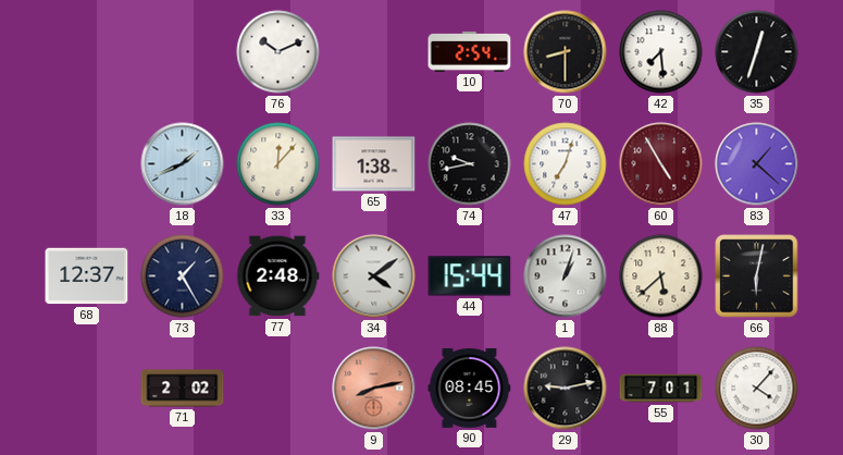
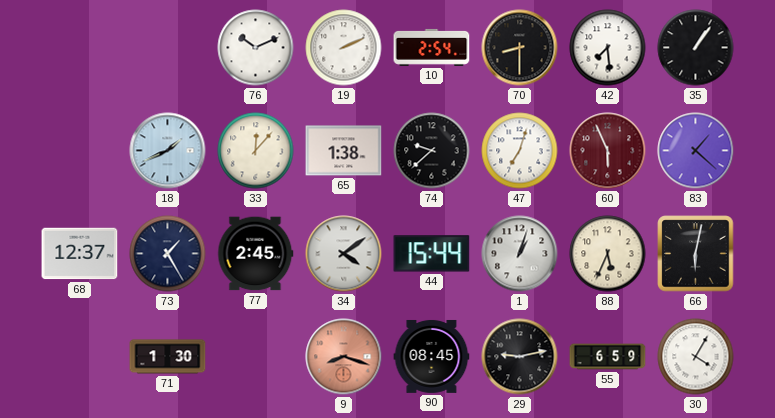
19: none -> 2:11 (344, 48)
35: 12:33 -> 1:06 (696, 48)
74: 9:43 -> 9:38 (432, 151)
60: 4:55 -> 5:56 (608, 151)
77: 2:48 -> 2:45 (256, 254)
88: 5:38 -> 5:34 (608, 254)
71: 2:02 -> 1:30 (168, 357)
9: 8:13 -> 8:18 (344, 357)
55: 7:01 -> 6:59 (608, 357)
30: 4:07 -> 4:05 (696, 357)
